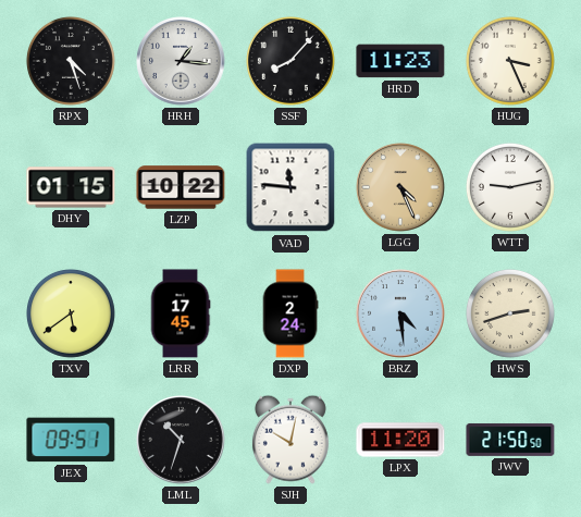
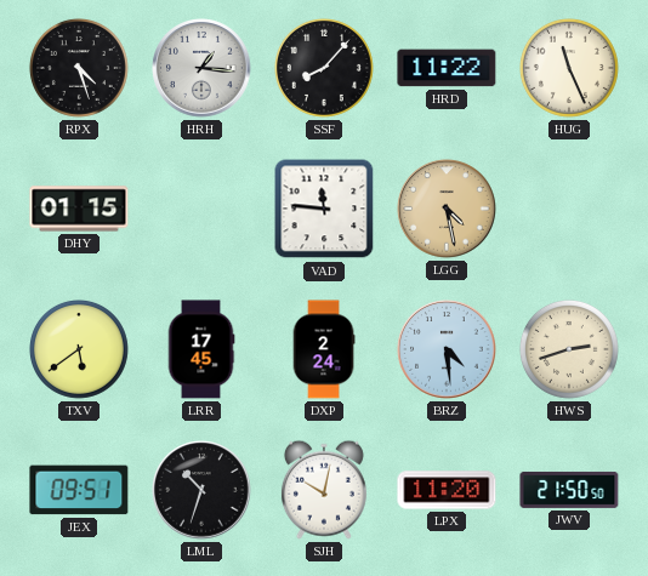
HRD: 11:23 -> 11:22 (447, 68)
HUG: 3:26 -> 11:26 (569, 68)
LZP: 10:22 -> none (181, 187)
LGG: 4:26 -> 4:28 (447, 209)
WTT: 9:13 -> none (510, 187)
